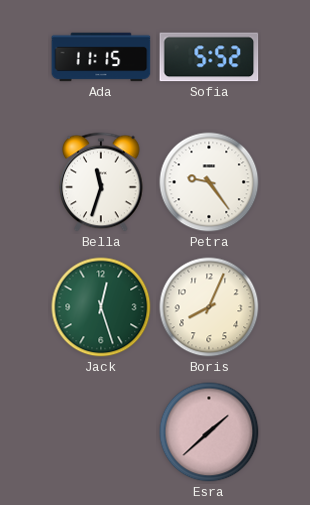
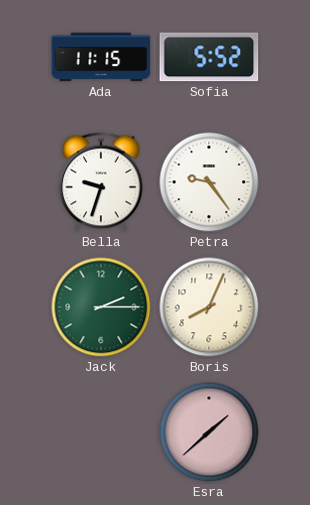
Bella: 11:33 -> 9:33 (101, 182)
Jack: 12:27 -> 2:15 (101, 307)
